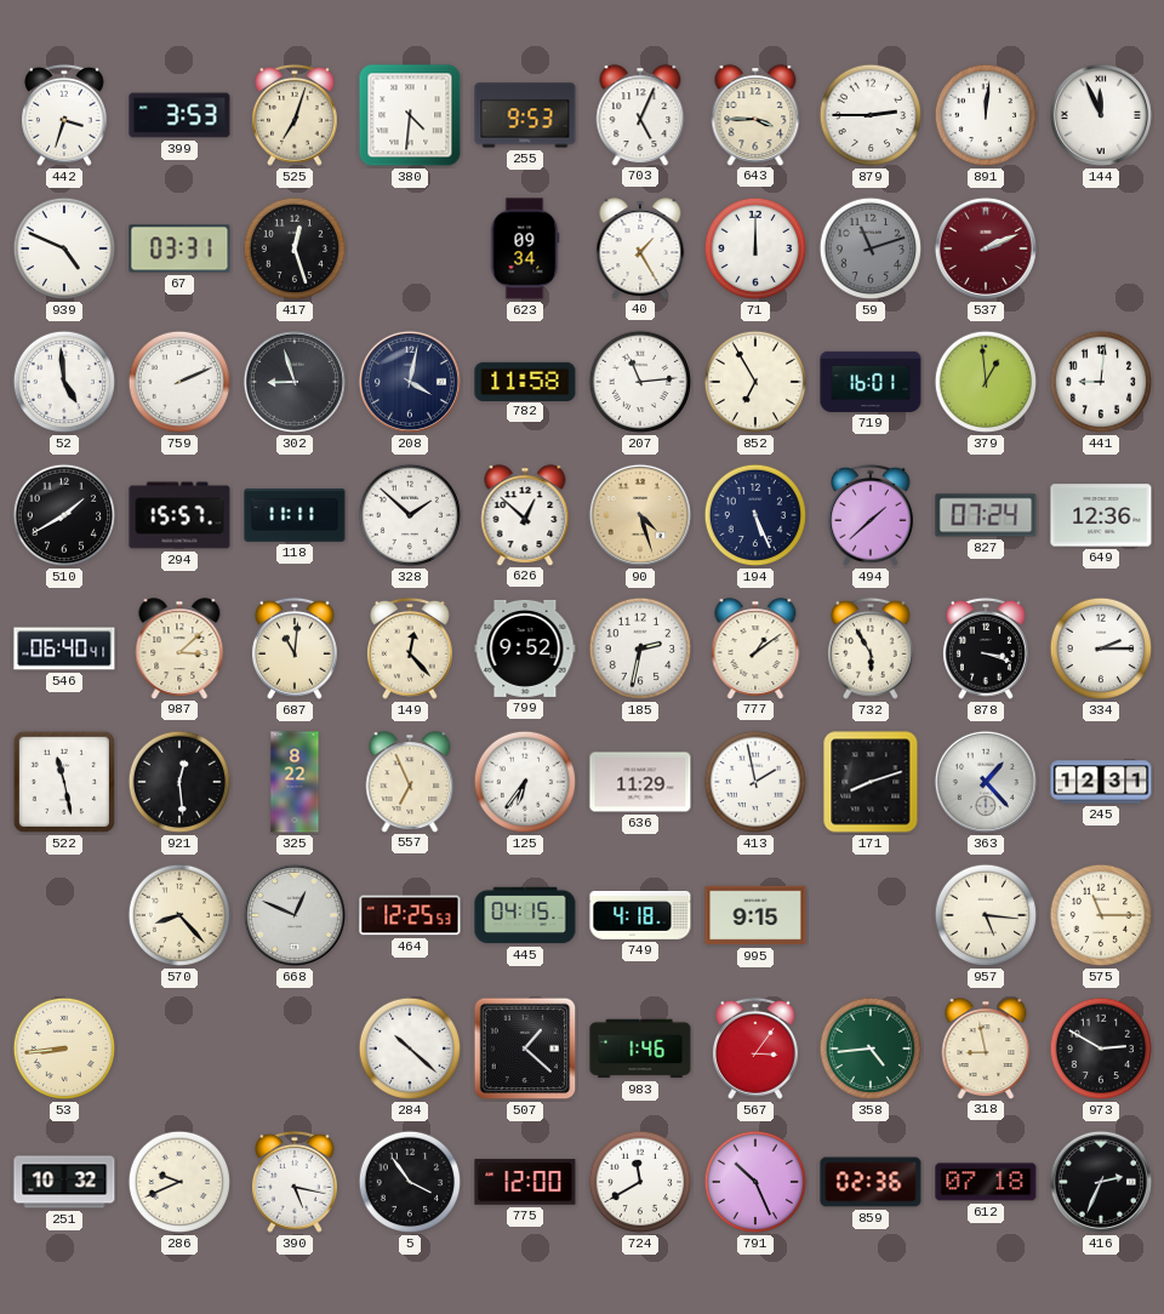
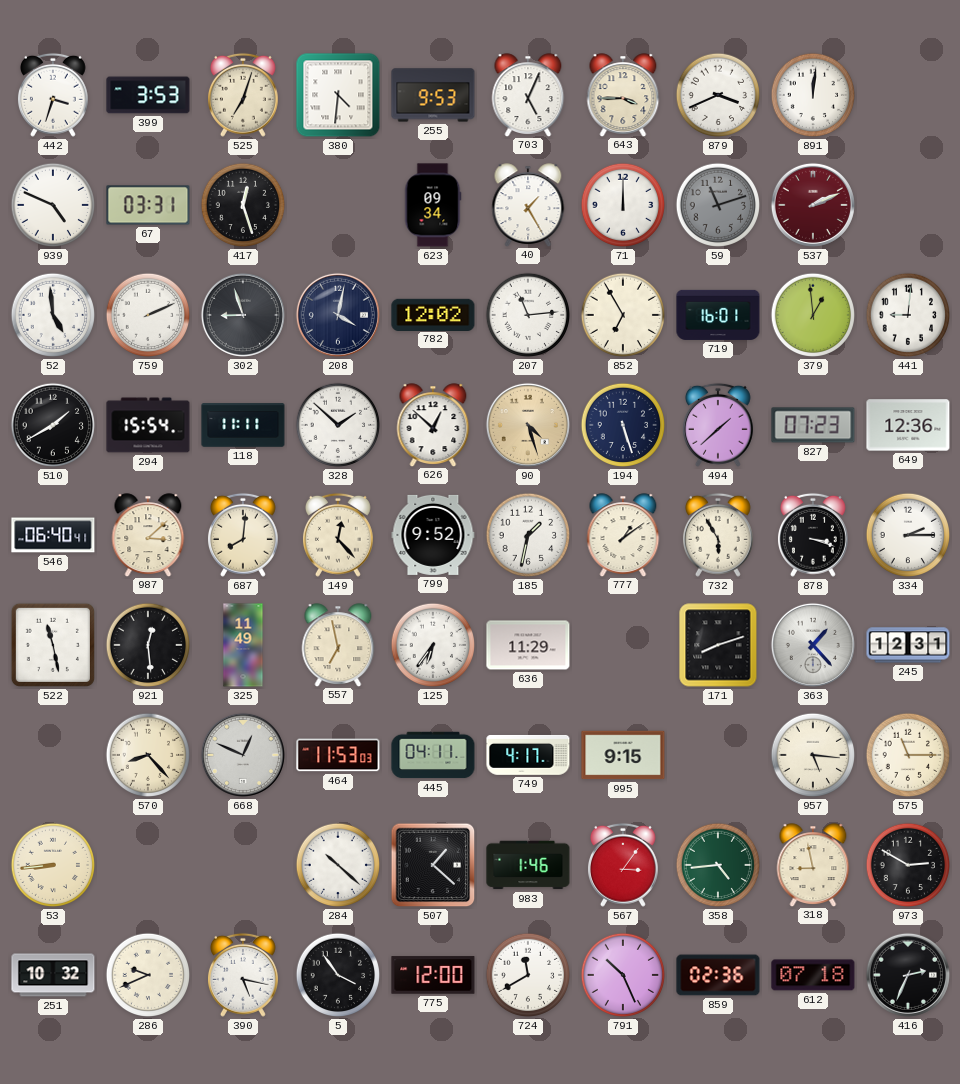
879: 2:45 -> 3:41 (718, 95)
144: 11:56 -> none (1101, 115)
782: 11:58 -> 12:02 (433, 314)
294: 15:57 -> 15:54 (148, 425)
194: 5:26 -> 5:27 (623, 425)
827: 07:24 -> 07:23 (813, 425)
687: 11:01 -> 8:01 (243, 535)
185: 2:32 -> 1:32 (528, 535)
325: 8:22 -> 11:49 (243, 645)
557: 6:56 -> 6:58 (338, 645)
413: 1:58 -> none (755, 782)
464: 12:25 -> 11:53 (338, 755)
445: 04:15 -> 04:11 (433, 755)
749: 4:18 -> 4:17 (528, 755)
